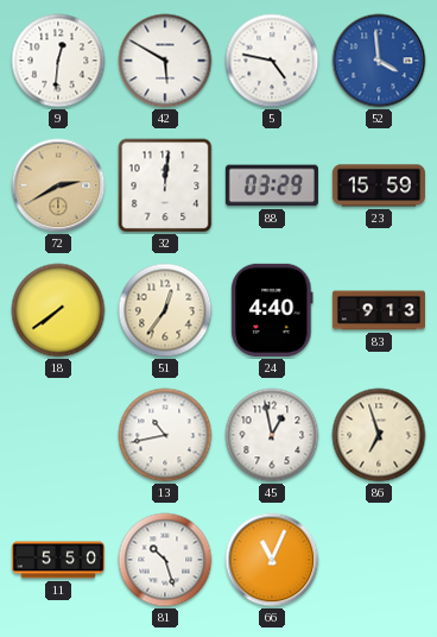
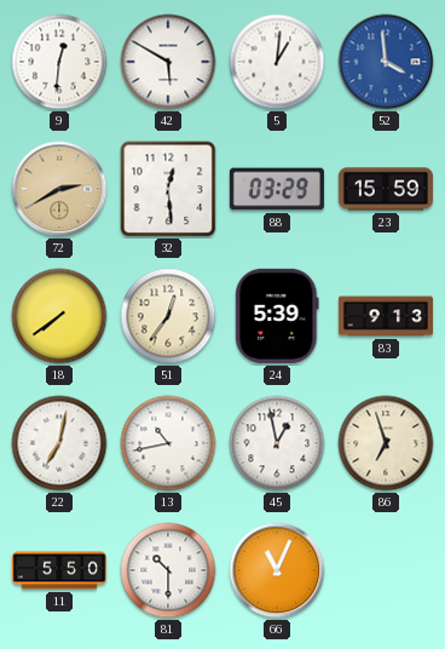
5: 4:47 -> 1:01 (277, 62)
32: 12:01 -> 12:29 (168, 189)
24: 4:40 -> 5:39 (277, 316)
22: none -> 7:02 (59, 443)
81: 10:27 -> 10:30 (168, 570)
